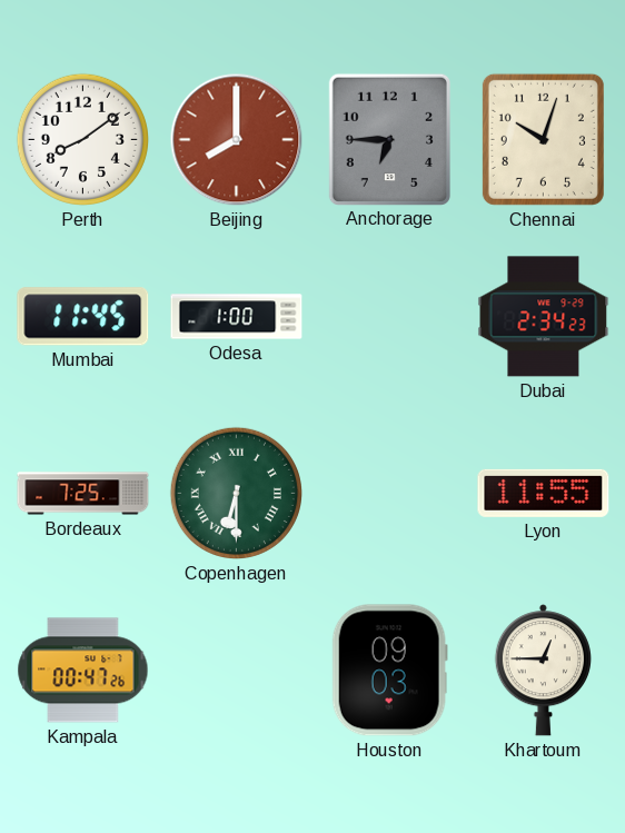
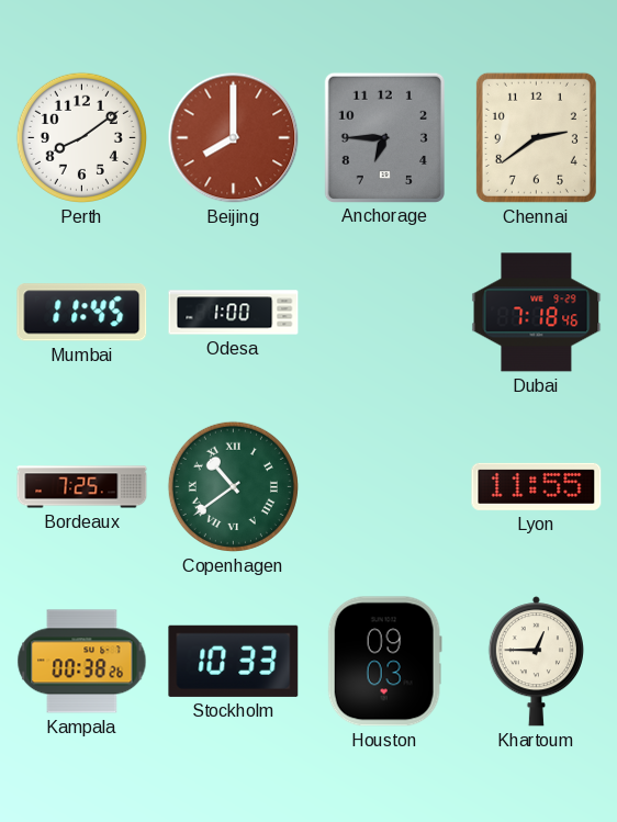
Chennai: 10:03 -> 2:39 (536, 137)
Dubai: 2:34 -> 7:18 (537, 313)
Copenhagen: 6:30 -> 10:39 (233, 486)
Kampala: 00:47 -> 00:38 (82, 662)
Stockholm: none -> 10:33 (234, 661)
